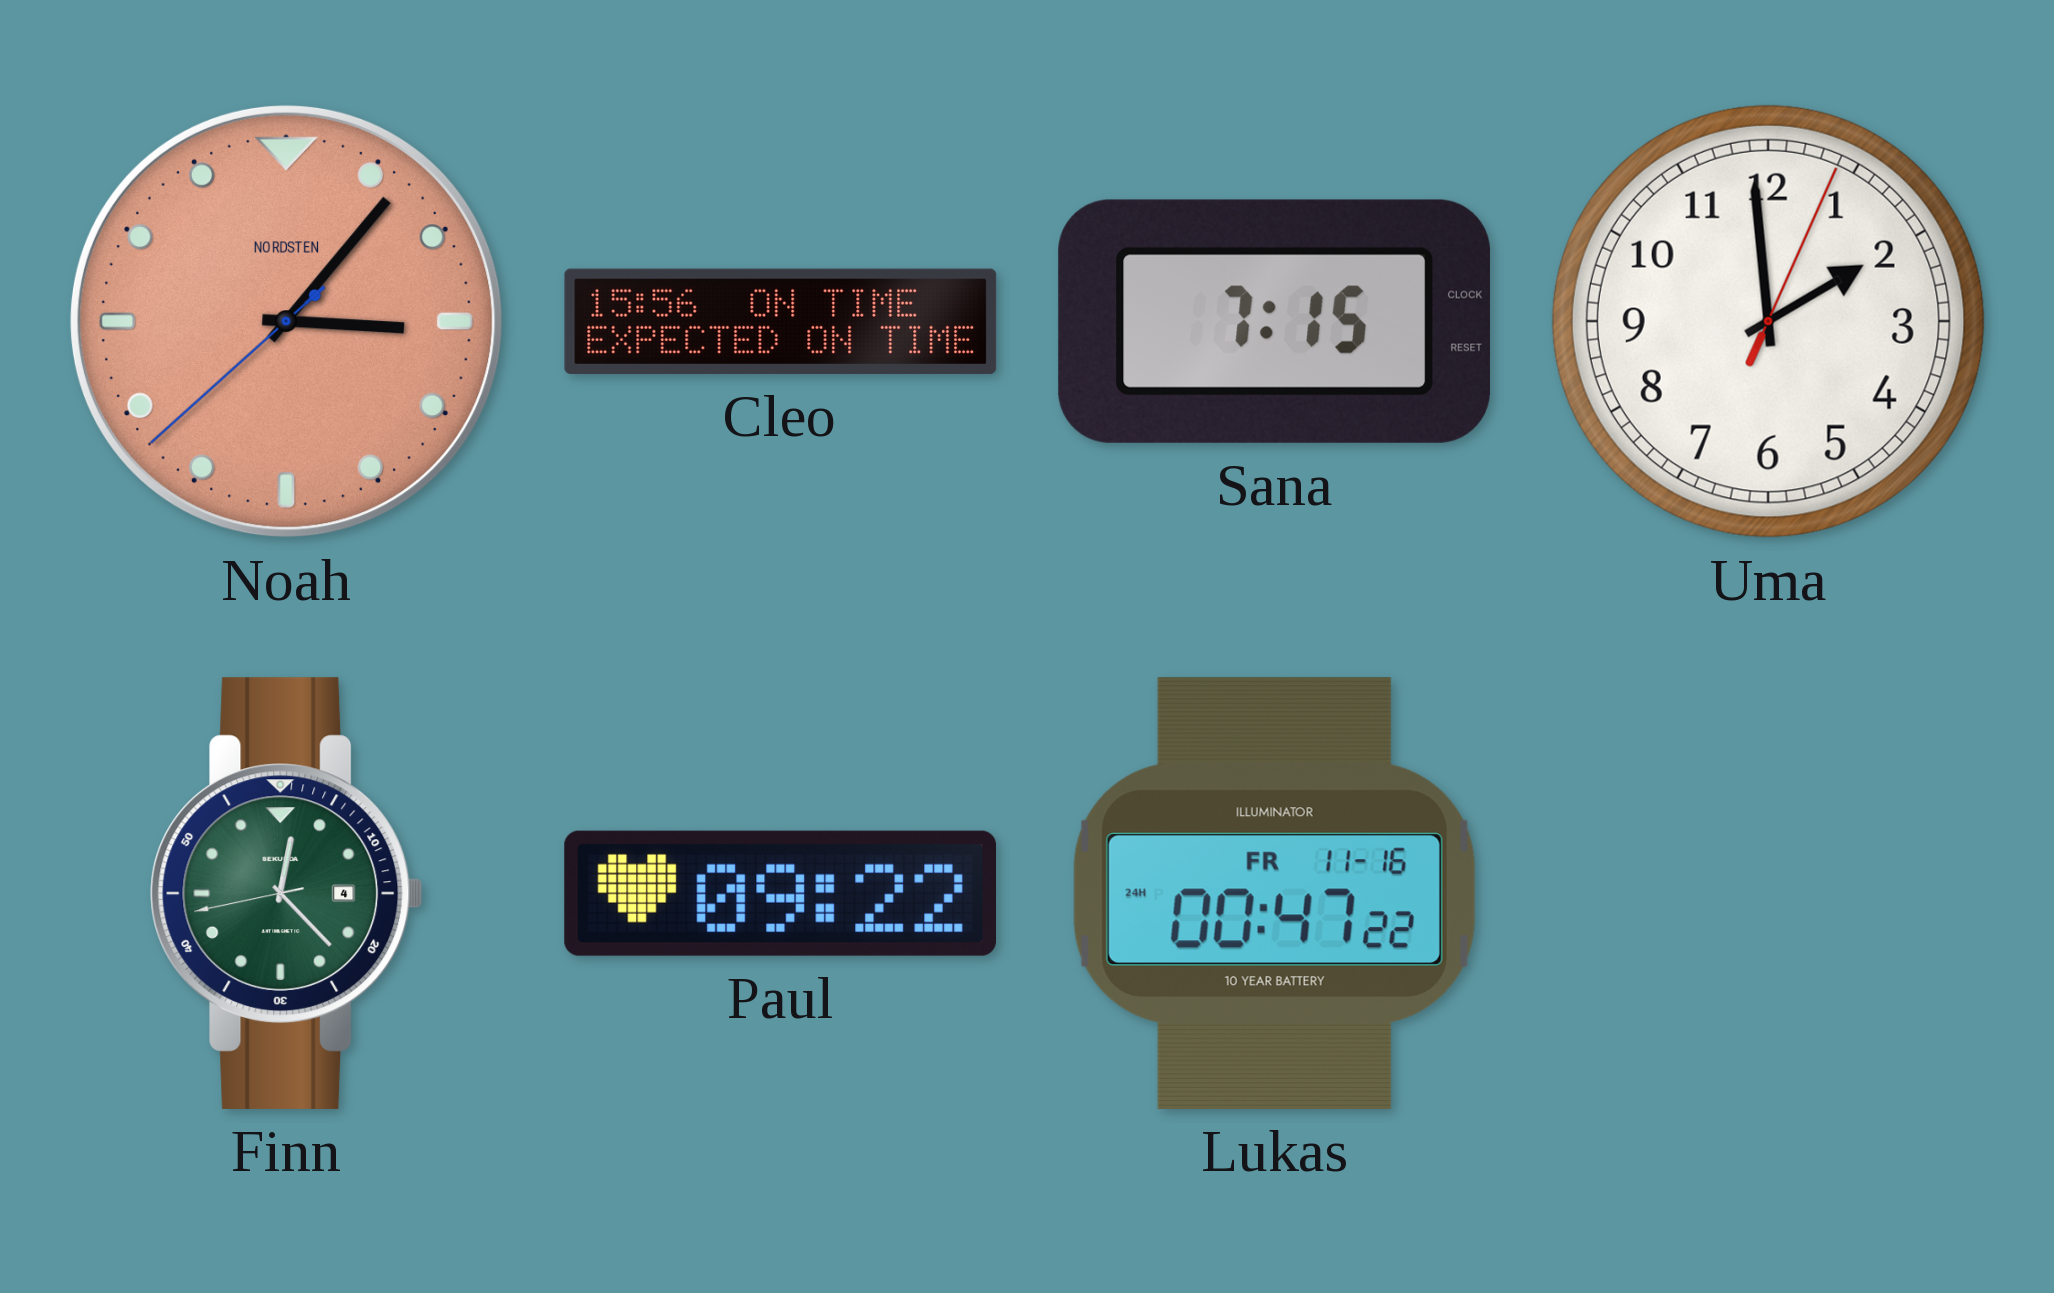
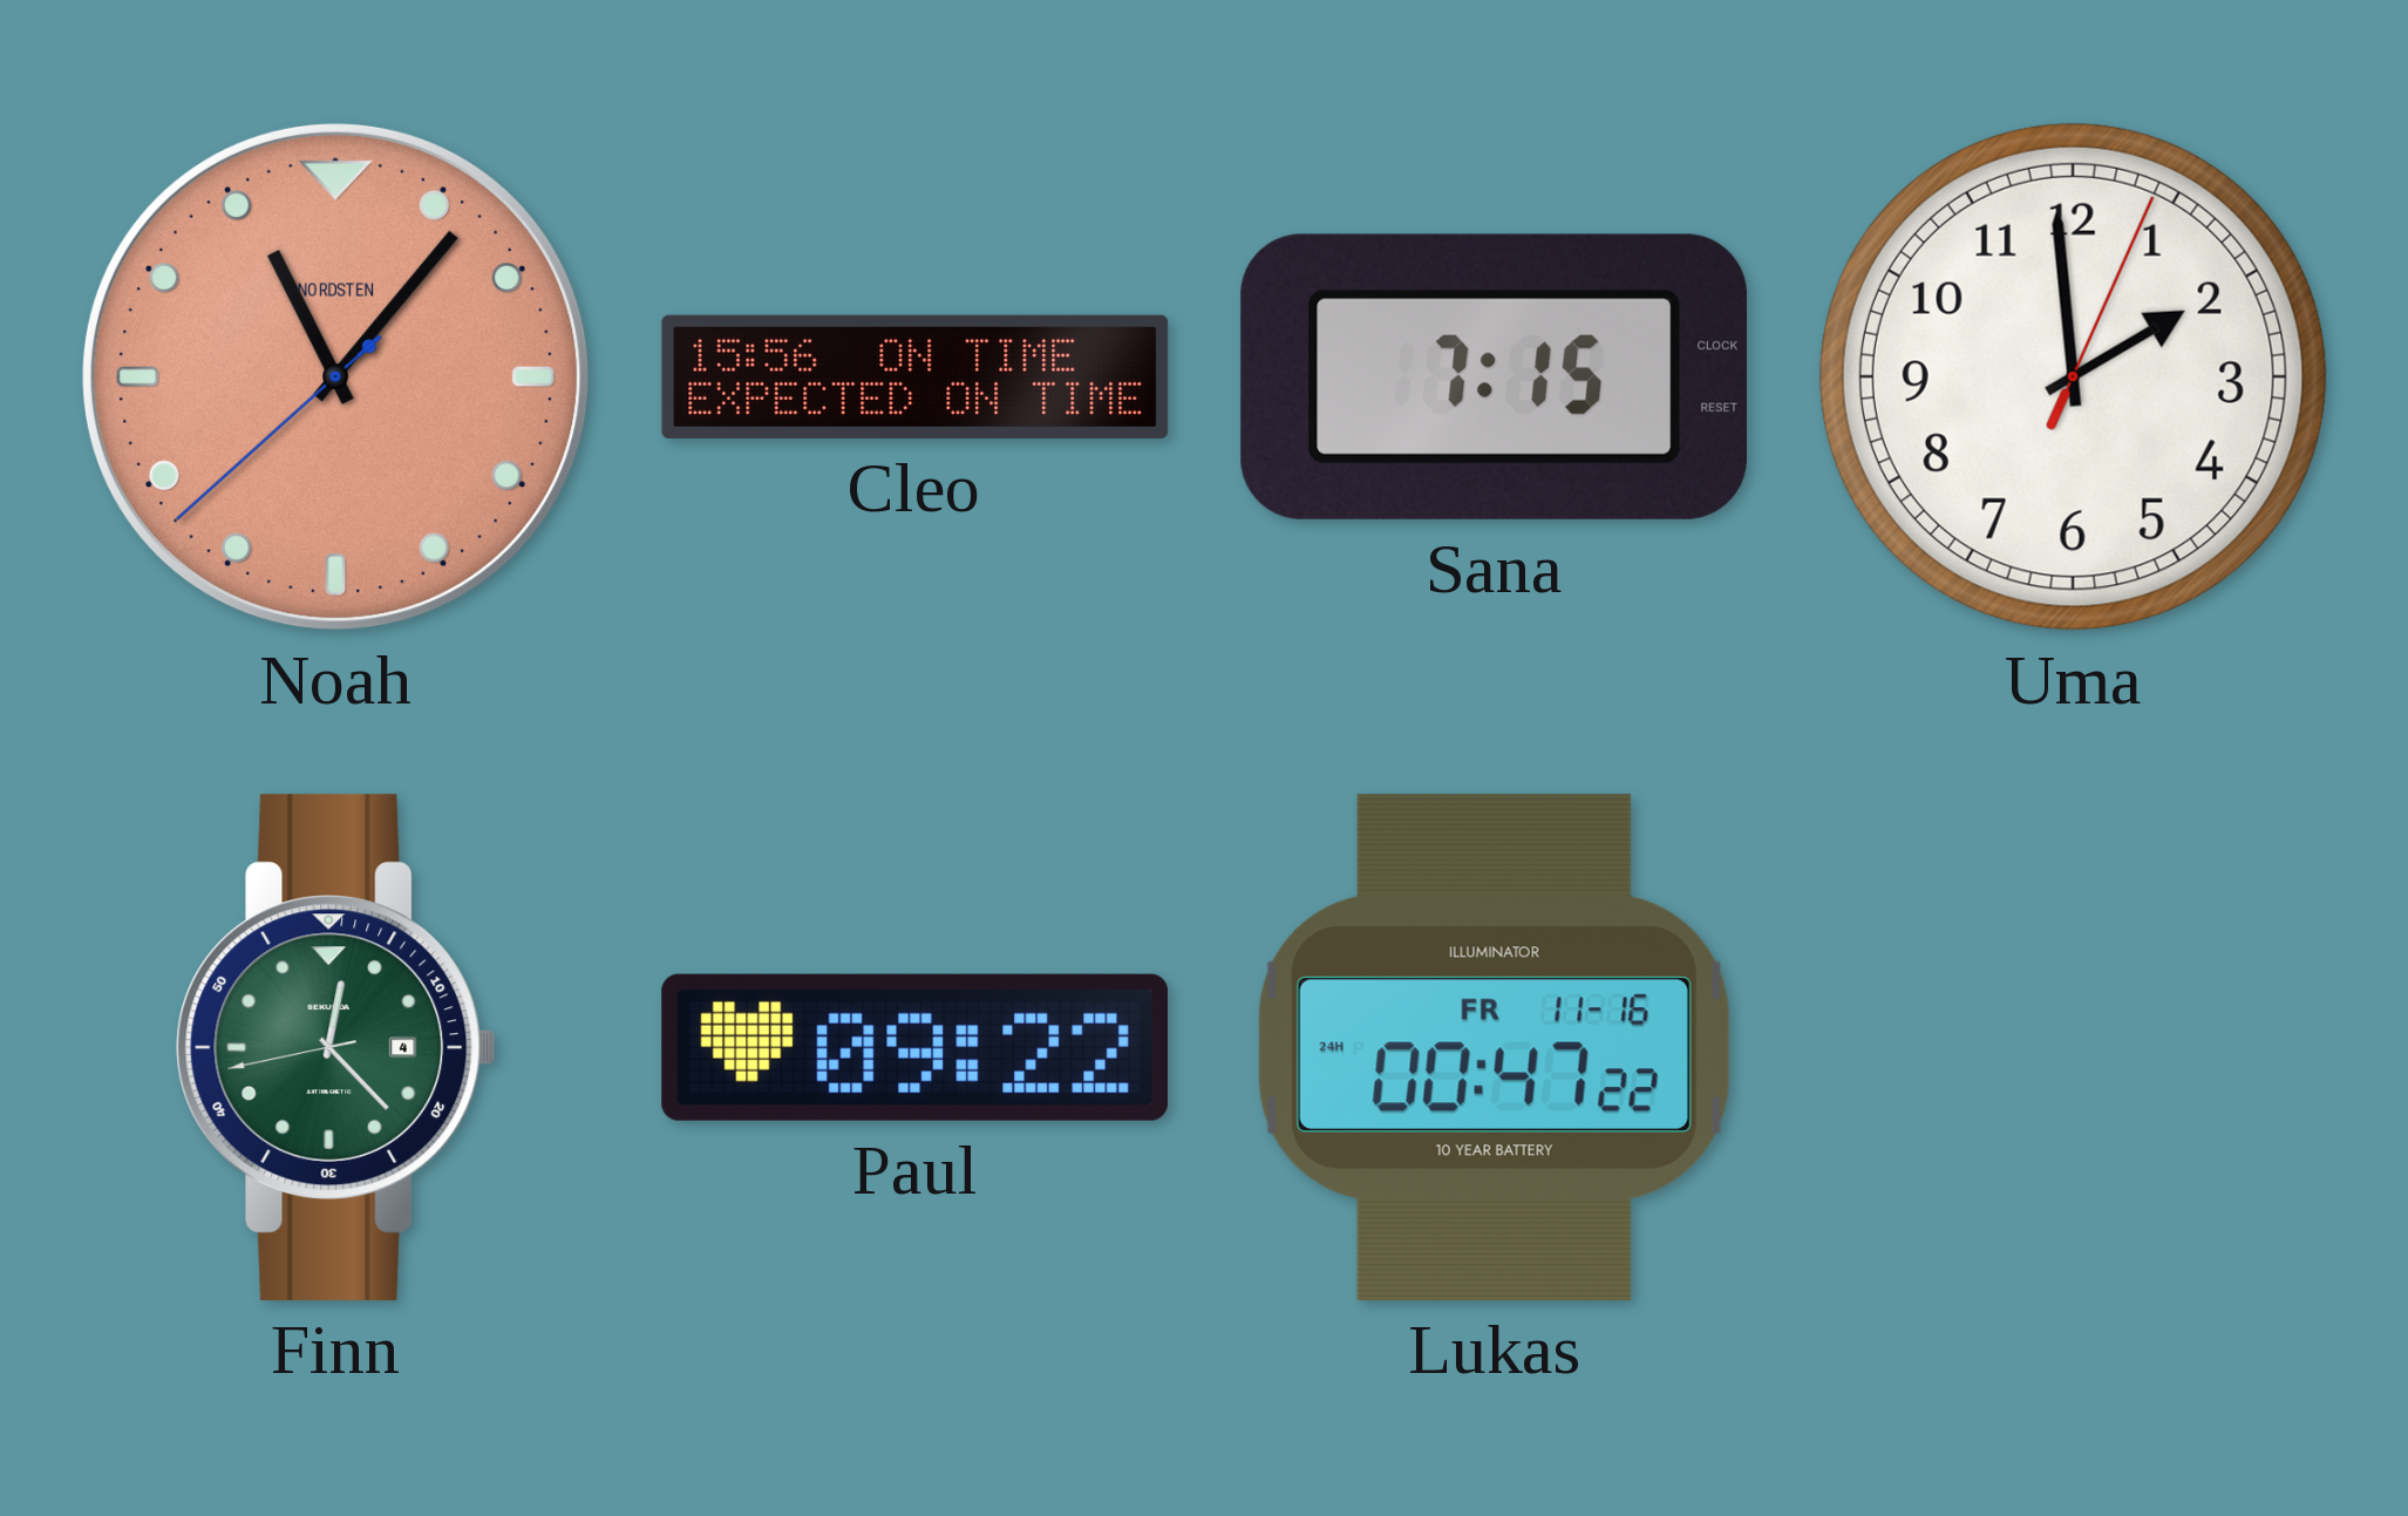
Noah: 3:06 -> 11:06 (335, 376)
